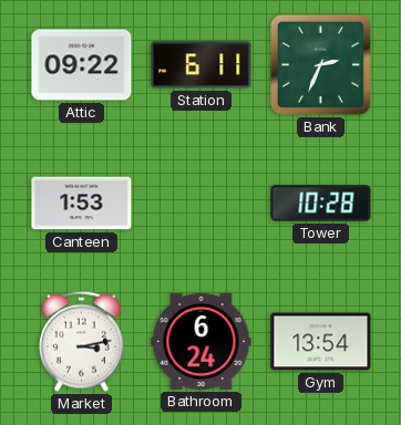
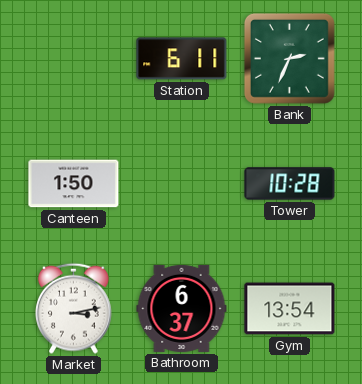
Attic: 09:22 -> none (82, 65)
Canteen: 1:53 -> 1:50 (74, 184)
Bathroom: 6:24 -> 6:37 (182, 308)
